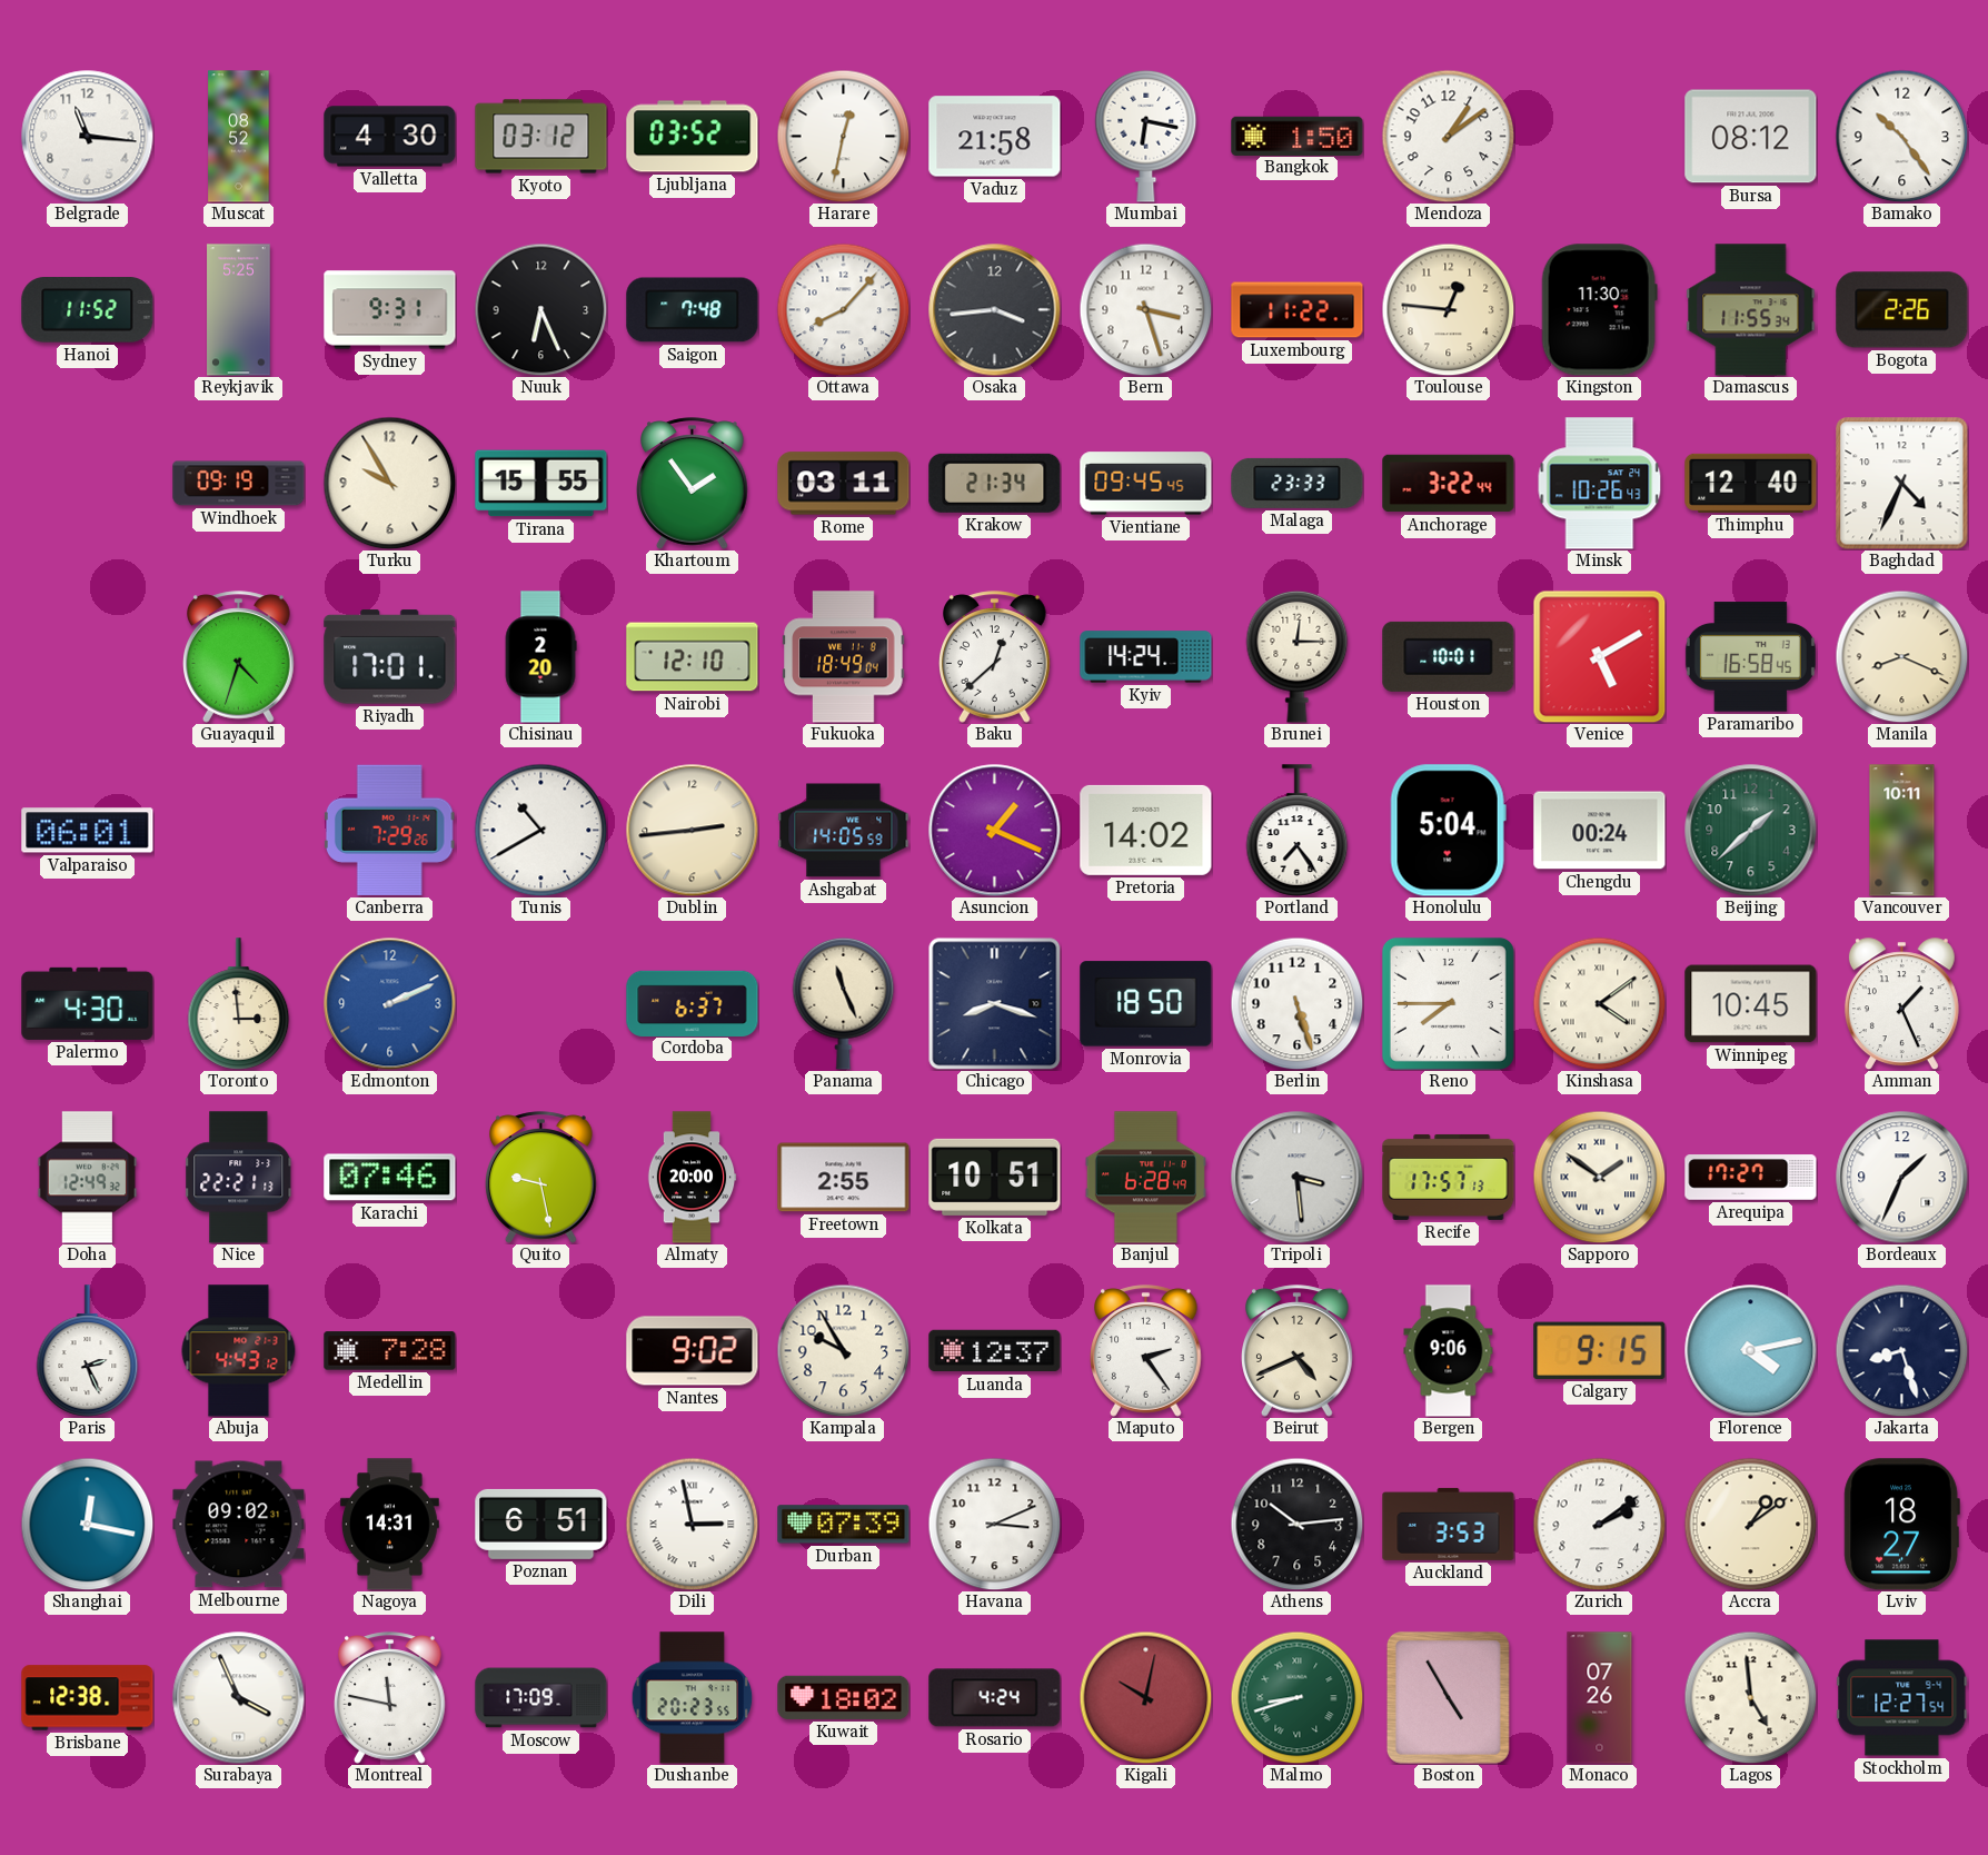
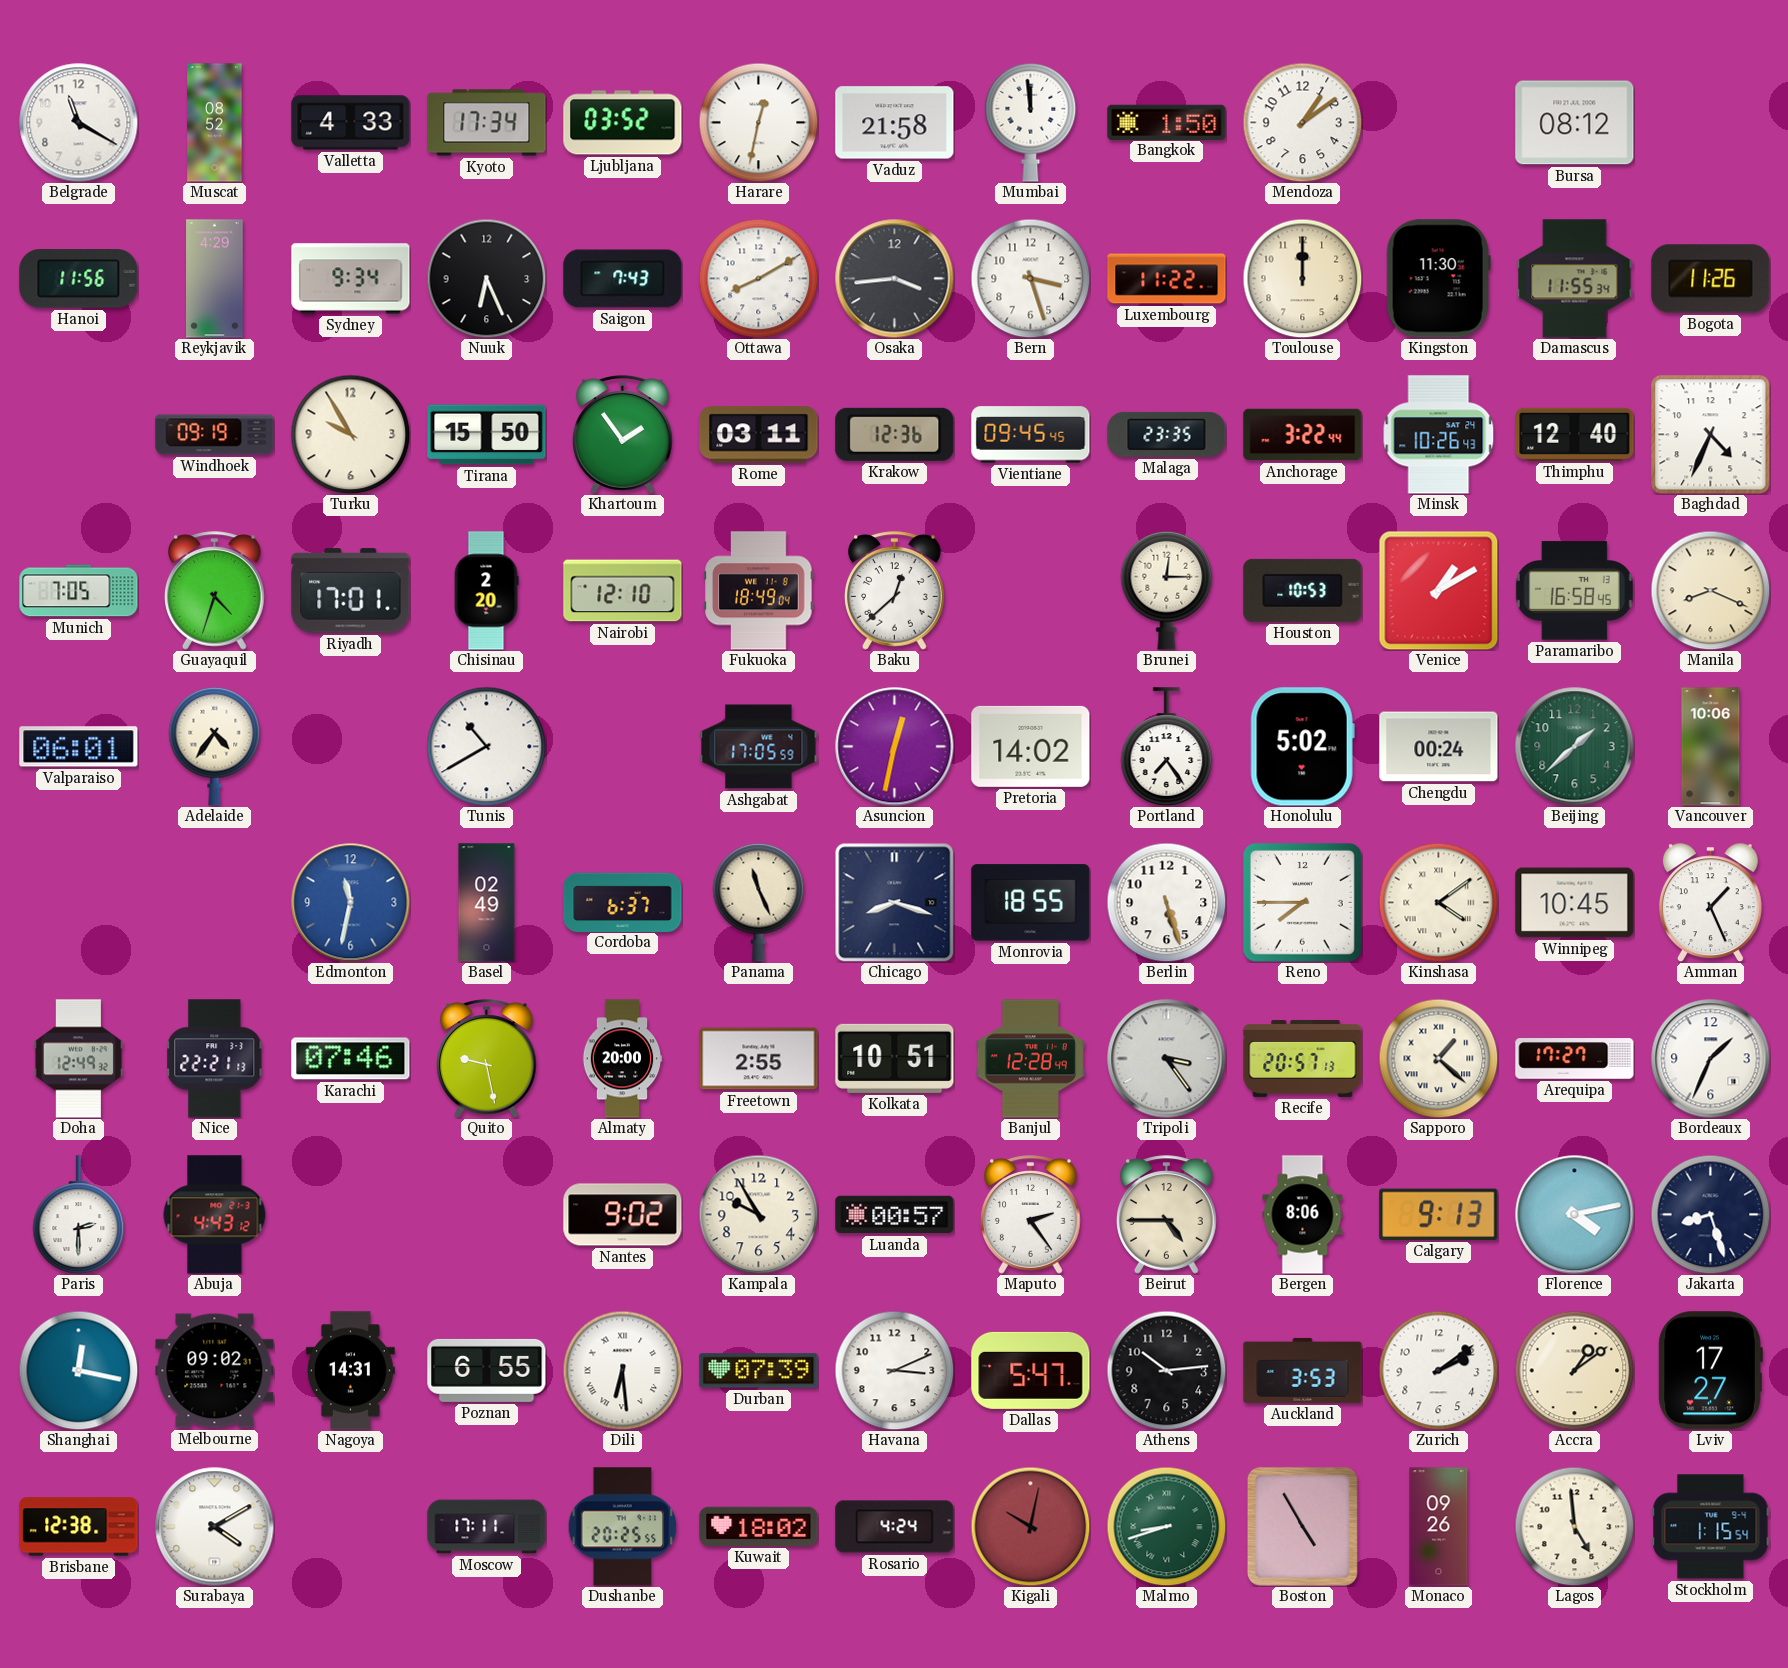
Belgrade: 11:16 -> 11:20 (79, 123)
Valletta: 4:30 -> 4:33 (351, 123)
Kyoto: 03:12 -> 17:34 (487, 123)
Mumbai: 6:17 -> 11:59 (1031, 122)
Bamako: 10:24 -> none (1901, 136)
Hanoi: 11:52 -> 11:56 (79, 279)
Reykjavik: 5:25 -> 4:29 (215, 279)
Sydney: 9:31 -> 9:34 (351, 279)
Saigon: 7:48 -> 7:43 (623, 279)
Ottawa: 8:07 -> 8:10 (758, 278)
Toulouse: 12:46 -> 12:00 (1302, 278)
Bogota: 2:26 -> 11:26 (1711, 279)
Tirana: 15:55 -> 15:50 (487, 435)
Krakow: 21:34 -> 12:36 (895, 434)
Malaga: 23:33 -> 23:35 (1167, 434)
Munich: none -> 7:05 (79, 591)
Kyiv: 14:24 -> none (1146, 657)
Houston: 10:01 -> 10:53 (1303, 590)
Venice: 5:10 -> 1:10 (1438, 590)
Adelaide: none -> 4:36 (215, 746)
Canberra: 7:29 -> none (389, 830)
Dublin: 2:44 -> none (693, 831)
Ashgabat: 14:05 -> 17:05 (759, 747)
Asuncion: 1:19 -> 12:32 (895, 747)
Honolulu: 5:04 -> 5:02 (1302, 747)
Vancouver: 10:11 -> 10:06 (1711, 747)
Palermo: 4:30 -> none (88, 1003)
Toronto: 2:59 -> none (239, 1004)
Edmonton: 2:11 -> 11:32 (351, 903)
Basel: none -> 02:49 (487, 903)
Monrovia: 18:50 -> 18:55 (1031, 903)
Banjul: 6:28 -> 12:28 (1030, 1059)
Tripoli: 3:29 -> 3:24 (1167, 1059)
Recife: 17:57 -> 20:57 (1303, 1058)
Sapporo: 1:51 -> 1:22 (1438, 1058)
Paris: 2:26 -> 2:30 (79, 1215)
Medellin: 7:28 -> none (390, 1351)
Luanda: 12:37 -> 00:57 (895, 1215)
Beirut: 4:41 -> 4:45 (1167, 1215)
Bergen: 9:06 -> 8:06 (1303, 1215)
Calgary: 9:15 -> 9:13 (1439, 1214)
Poznan: 6:51 -> 6:55 (487, 1370)
Dili: 2:58 -> 6:29 (622, 1370)
Dallas: none -> 5:47 (1031, 1370)
Lviv: 18:27 -> 17:27 (1710, 1371)
Surabaya: 3:56 -> 4:10 (215, 1527)
Montreal: 11:47 -> none (390, 1698)
Moscow: 17:09 -> 17:11 (487, 1527)
Dushanbe: 20:23 -> 20:25 (623, 1527)
Monaco: 07:26 -> 09:26 (1439, 1527)
Stockholm: 12:27 -> 1:15 (1711, 1527)
